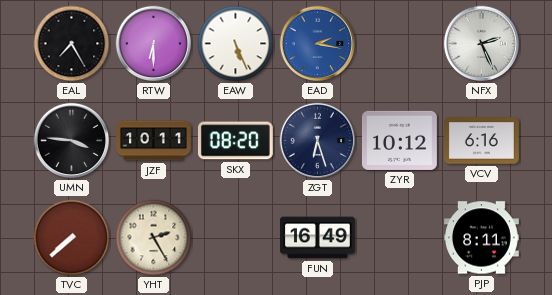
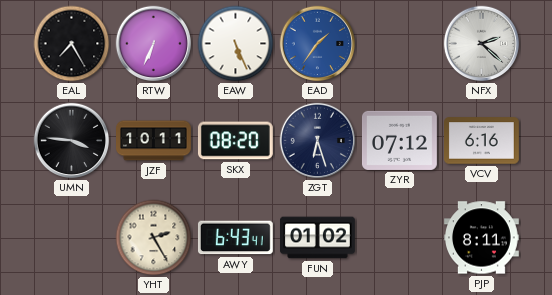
RTW: 6:30 -> 6:34 (154, 44)
EAD: 2:17 -> 1:36 (318, 44)
NFX: 2:26 -> 2:22 (482, 44)
ZYR: 10:12 -> 07:12 (399, 140)
TVC: 7:38 -> none (72, 238)
AWY: none -> 6:43 (235, 238)
FUN: 16:49 -> 01:02 (318, 238)
